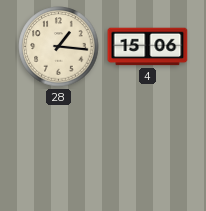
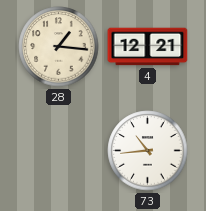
4: 15:06 -> 12:21 (148, 47)
73: none -> 10:44 (148, 151)
